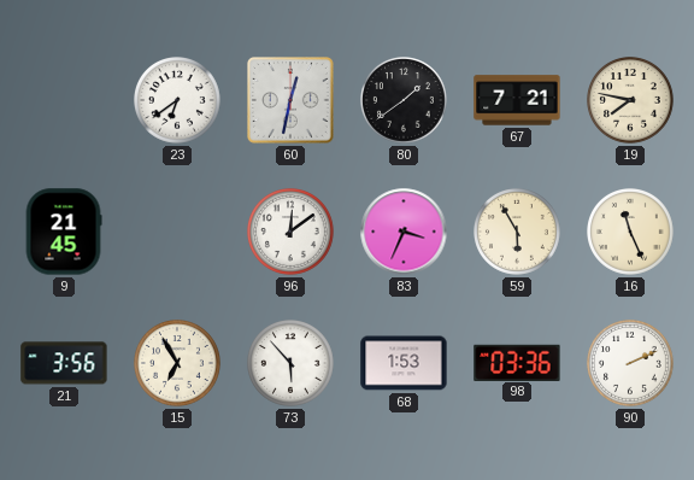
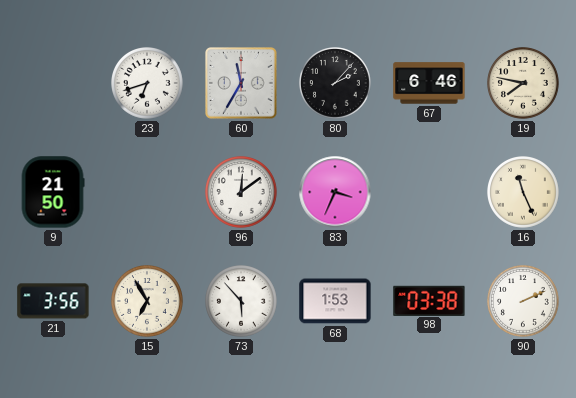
23: 6:39 -> 6:42 (148, 84)
60: 12:32 -> 11:35 (242, 84)
80: 1:39 -> 2:07 (336, 84)
67: 7:21 -> 6:46 (429, 83)
9: 21:45 -> 21:50 (53, 192)
59: 5:55 -> none (518, 233)
98: 03:36 -> 03:38 (429, 300)
